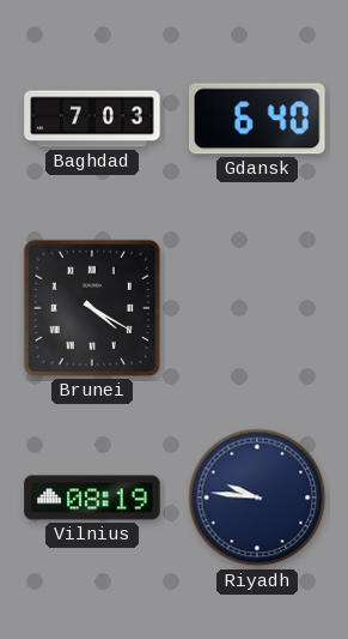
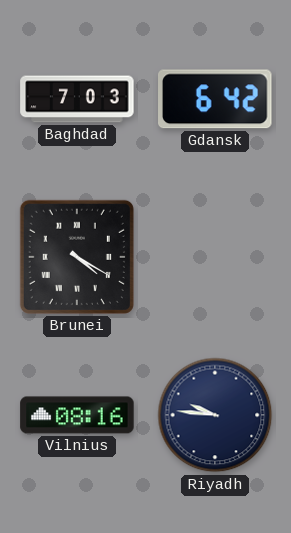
Gdansk: 6:40 -> 6:42 (216, 99)
Vilnius: 08:19 -> 08:16 (77, 415)
